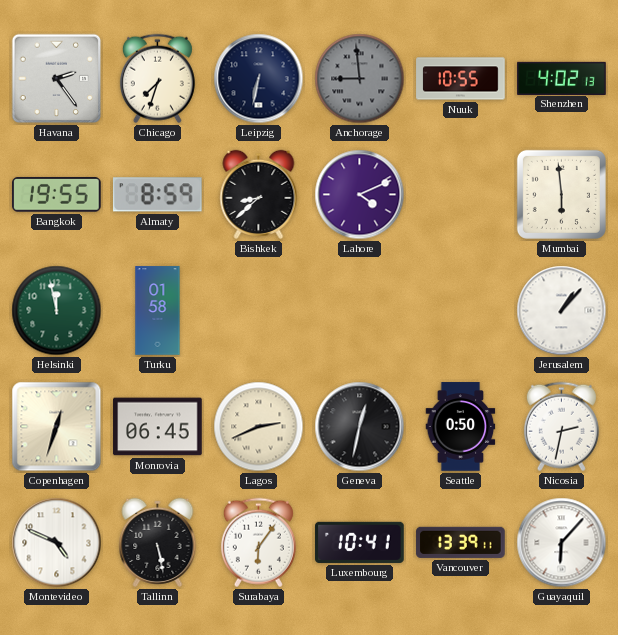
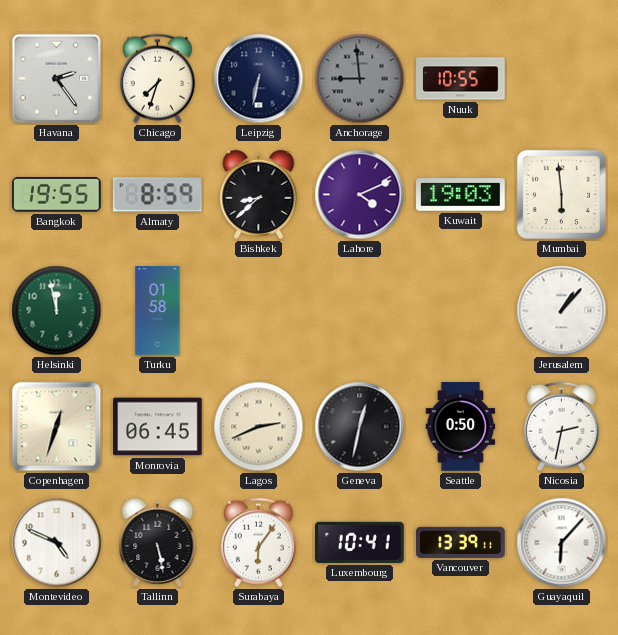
Shenzhen: 4:02 -> none (562, 78)
Kuwait: none -> 19:03 (461, 195)
